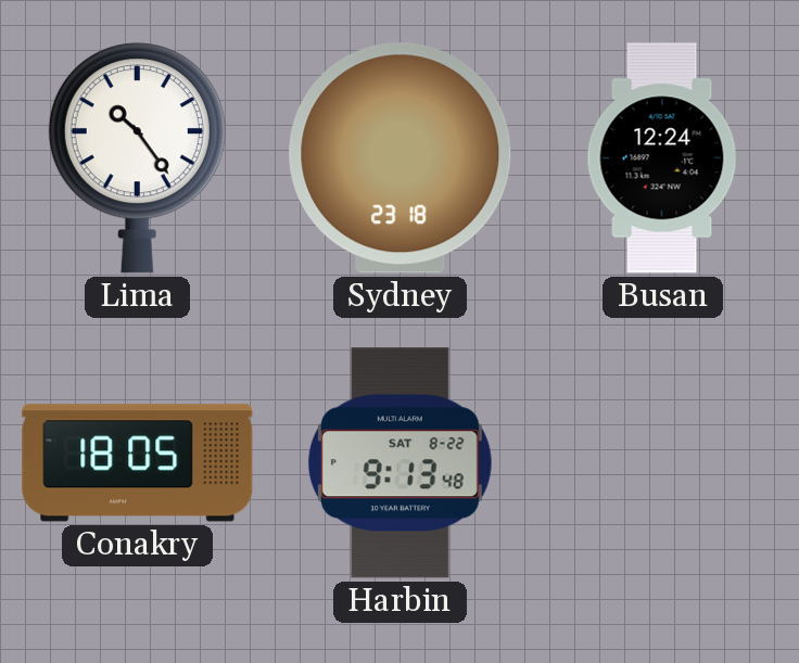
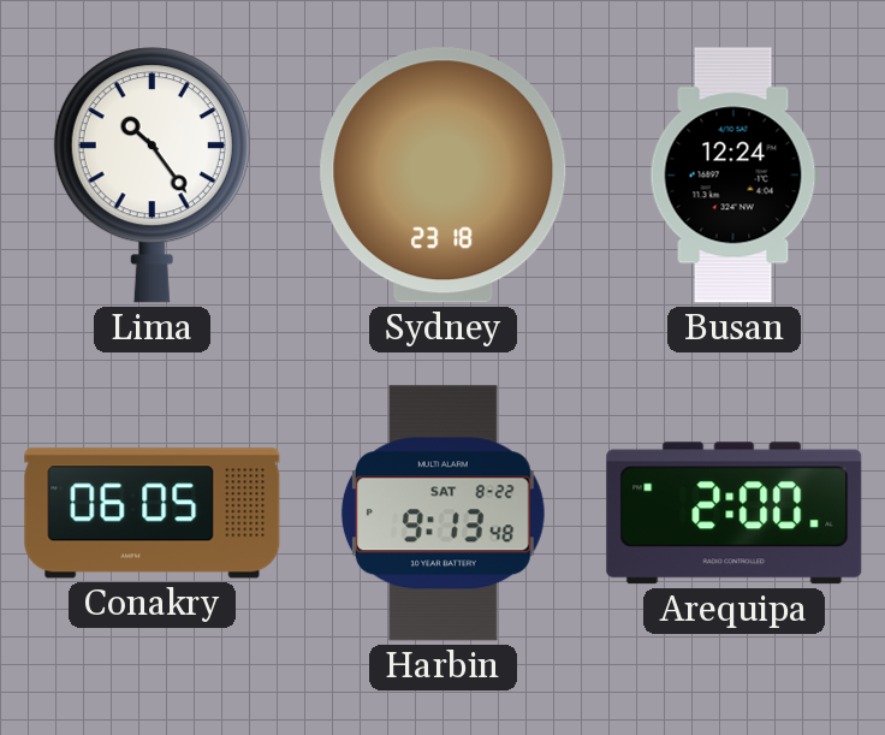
Conakry: 18:05 -> 06:05 (153, 514)
Arequipa: none -> 2:00 (735, 514)
